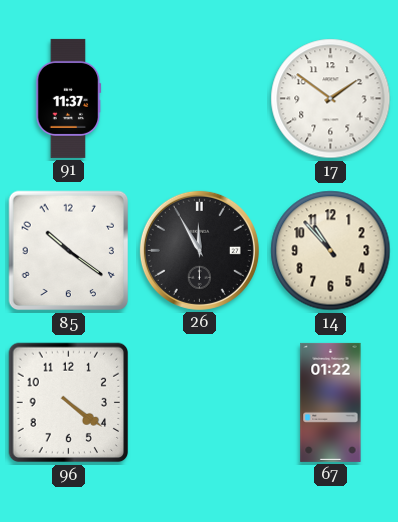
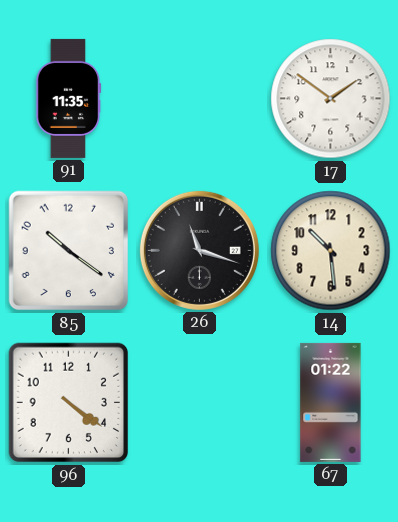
91: 11:37 -> 11:35 (69, 98)
26: 11:55 -> 11:18 (199, 250)
14: 10:53 -> 10:29 (331, 251)
